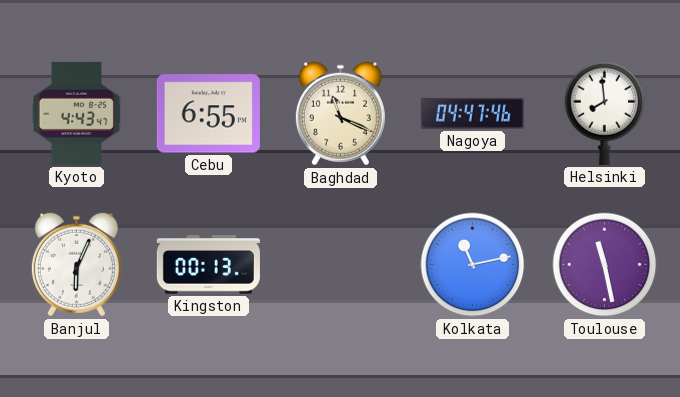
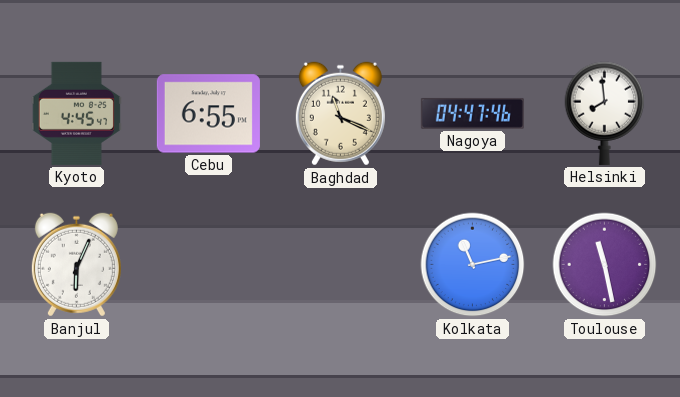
Kyoto: 4:43 -> 4:45 (76, 113)
Kingston: 00:13 -> none (208, 265)
